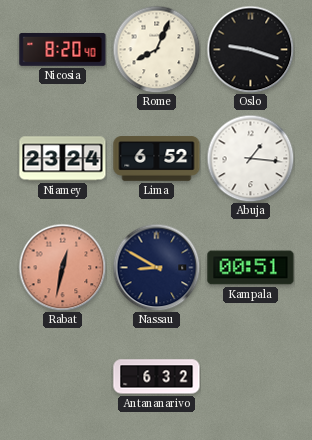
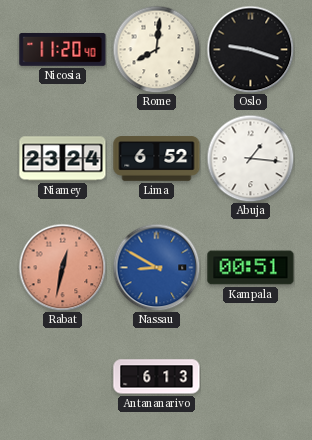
Nicosia: 8:20 -> 11:20 (63, 49)
Rome: 8:04 -> 8:01 (156, 49)
Nassau dial: navy -> blue (156, 267)
Antananarivo: 6:32 -> 6:13 (157, 377)
